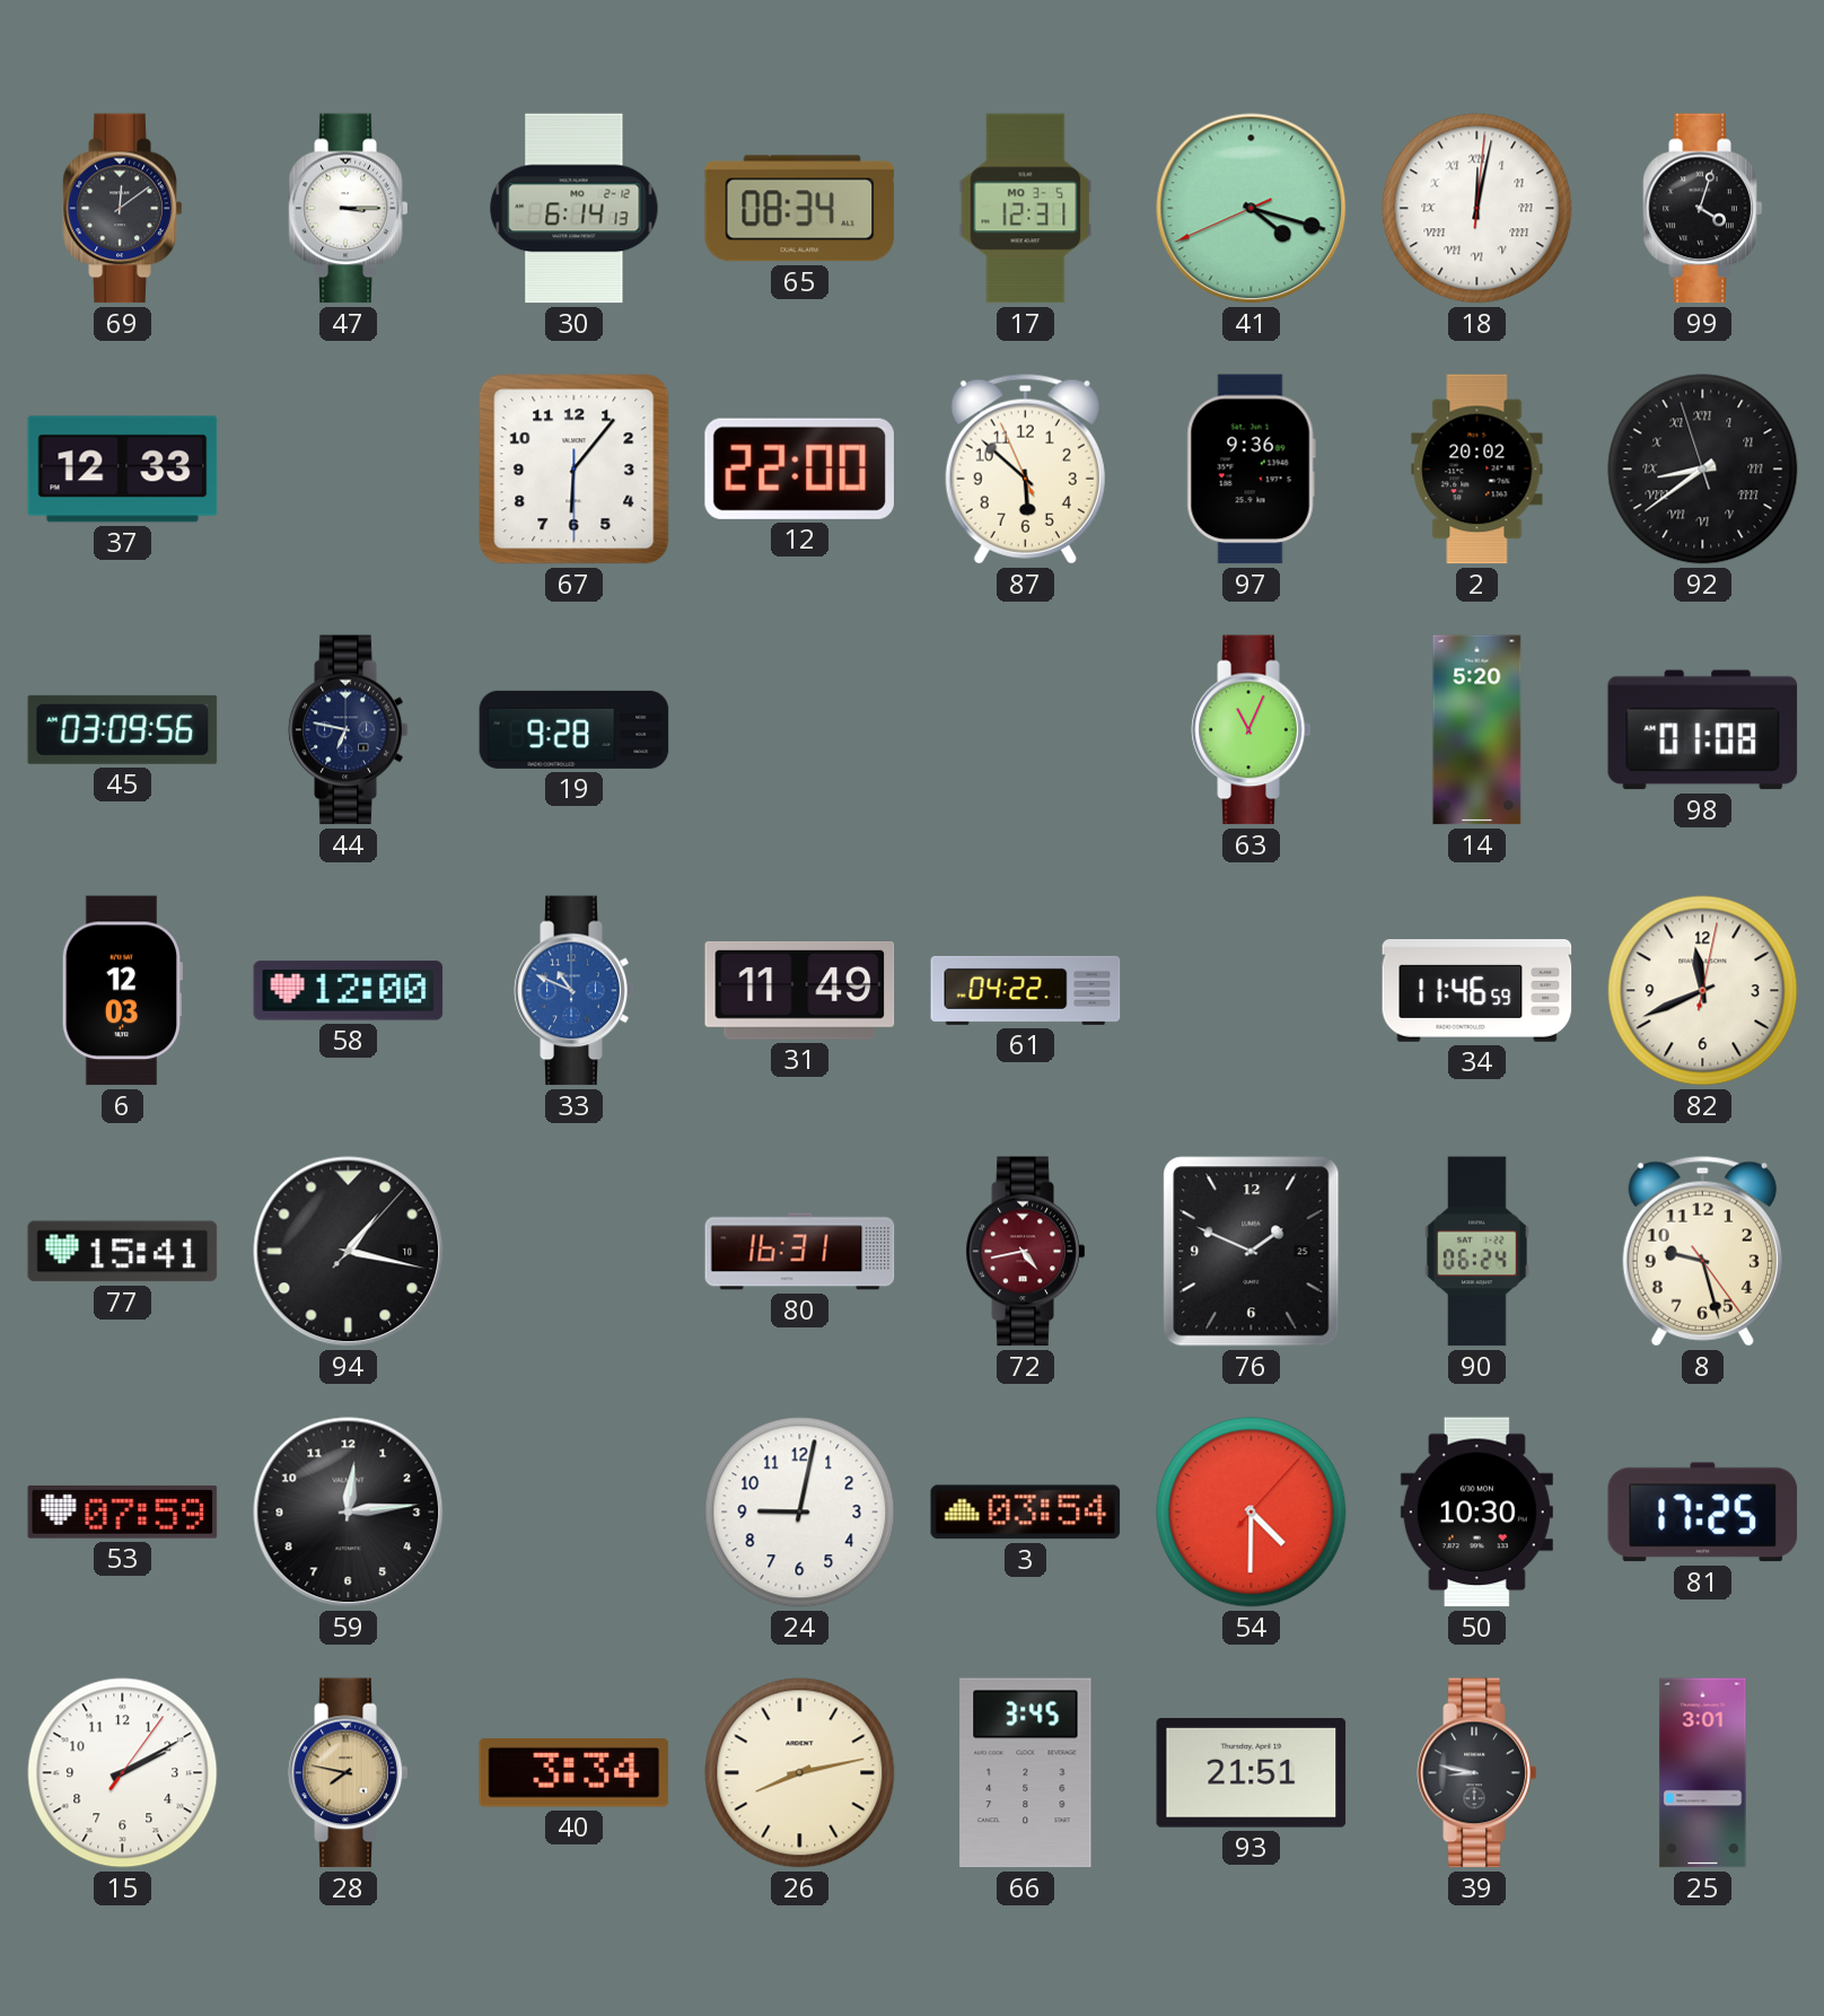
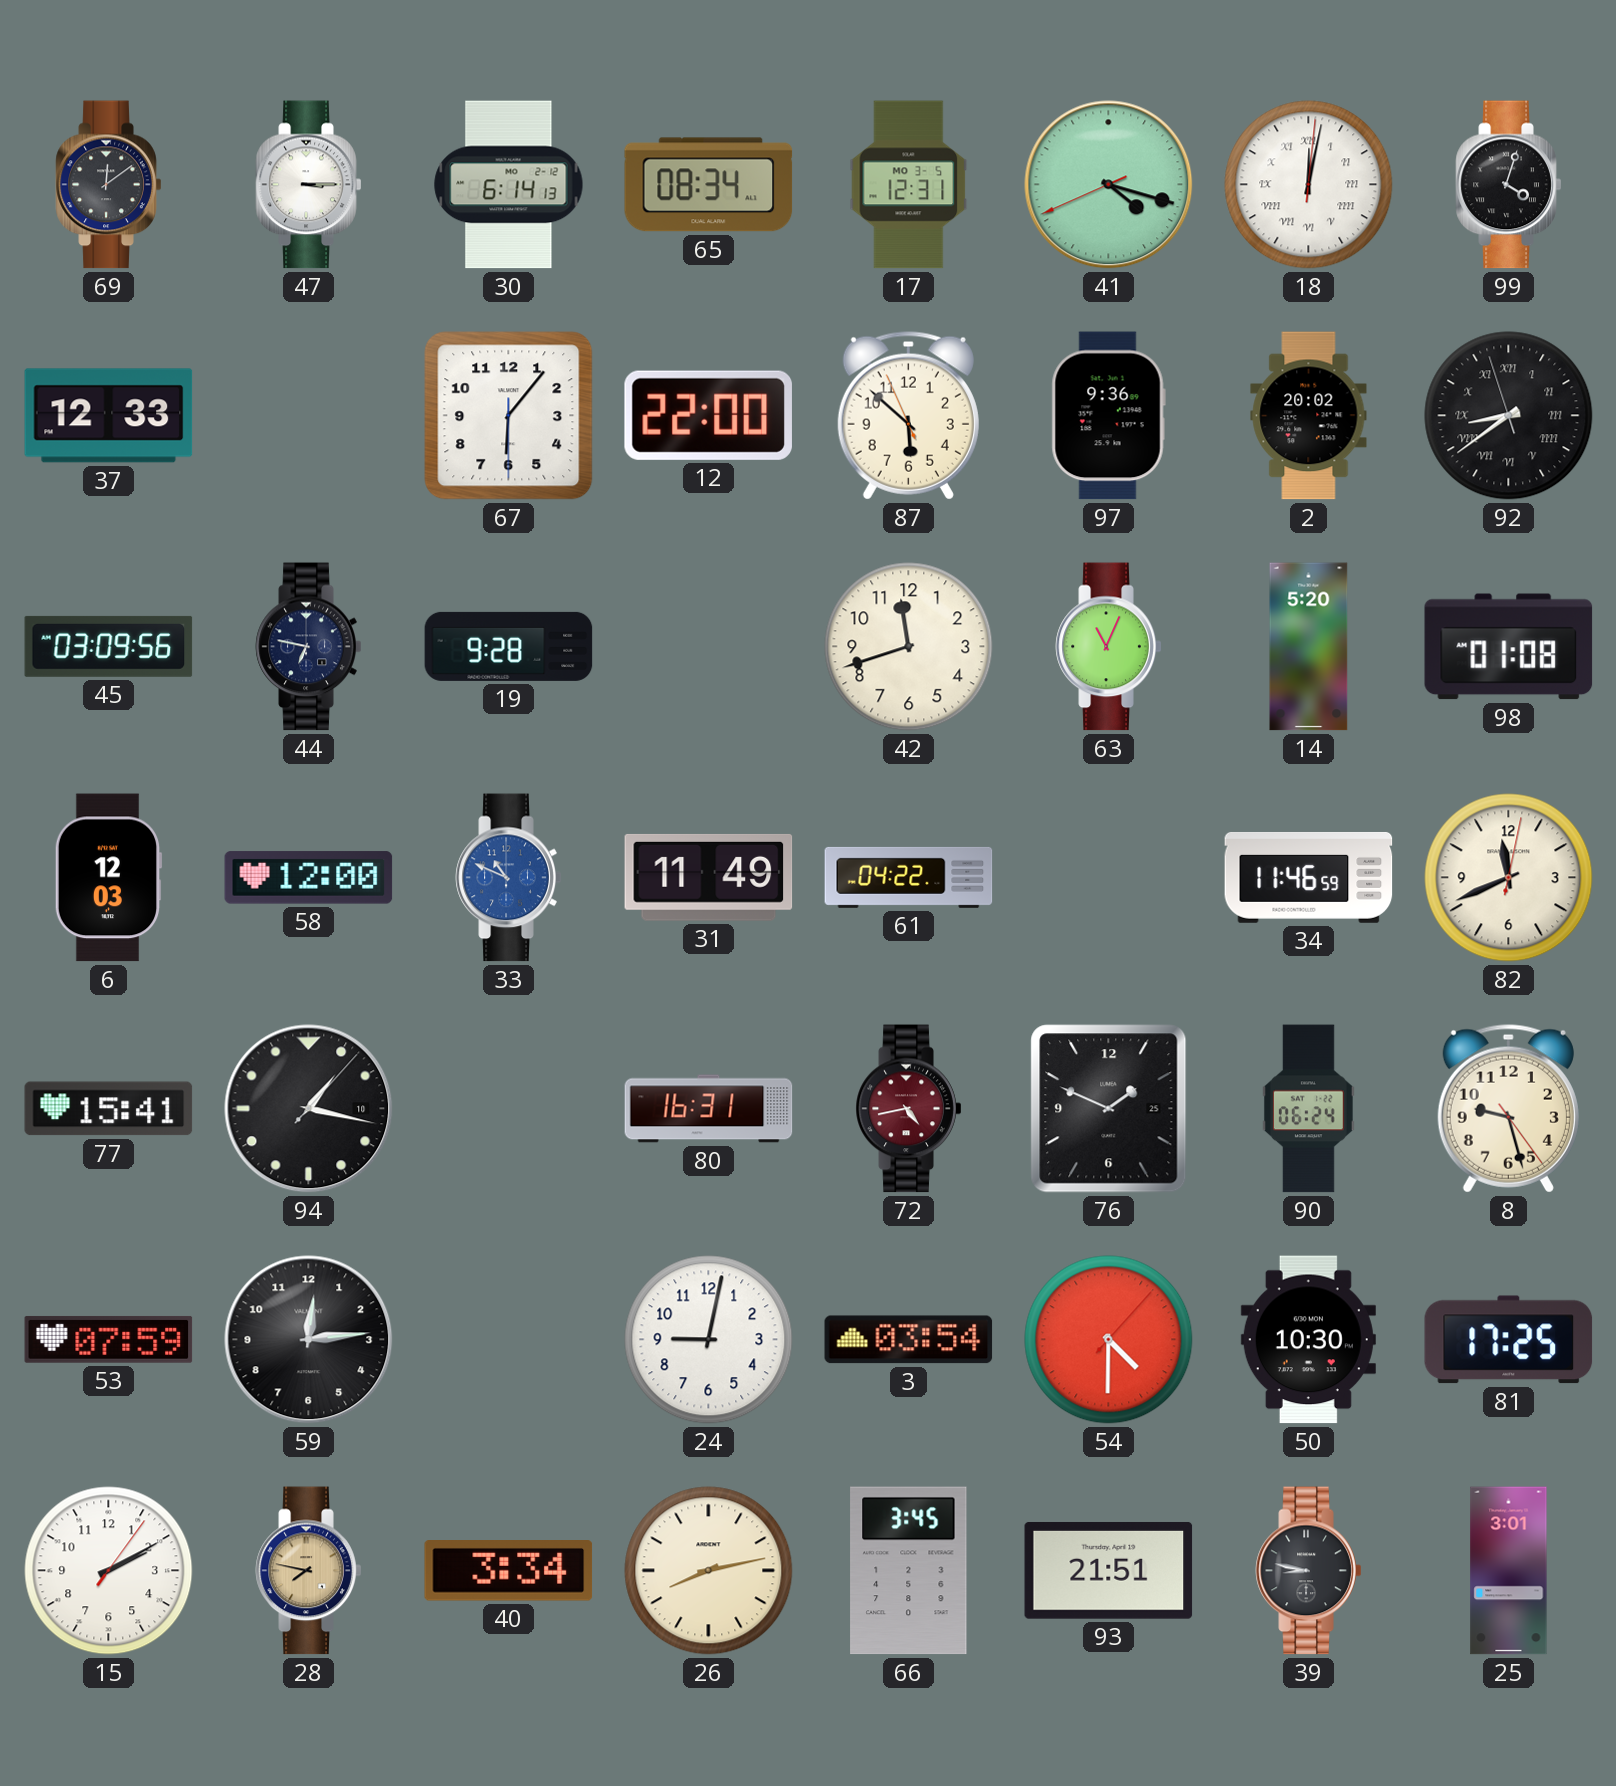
42: none -> 11:42 (909, 647)
